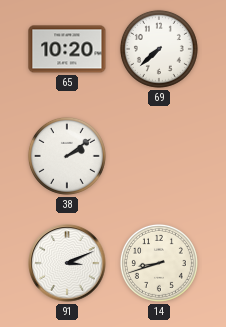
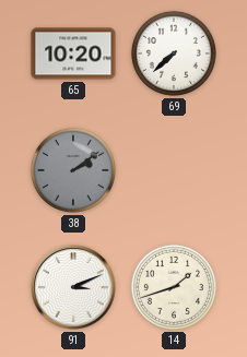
38 dial: white -> grey (73, 170)
14: 8:42 -> 1:42 (174, 287)
